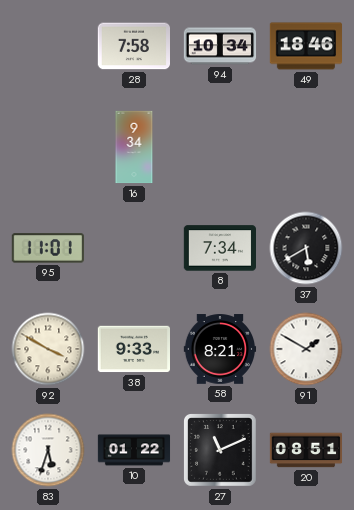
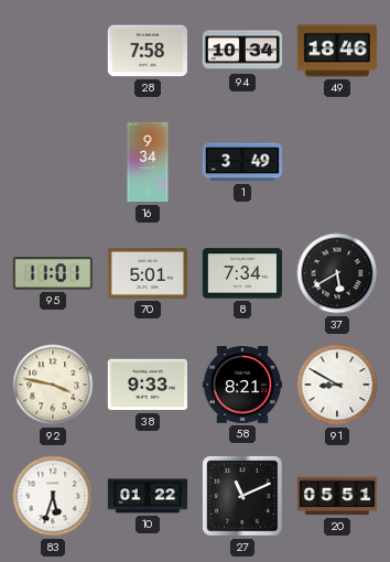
1: none -> 3:49 (242, 162)
70: none -> 5:01 (147, 273)
92: 3:50 -> 3:47 (53, 385)
91: 1:50 -> 8:50 (337, 385)
20: 08:51 -> 05:51 (337, 496)
